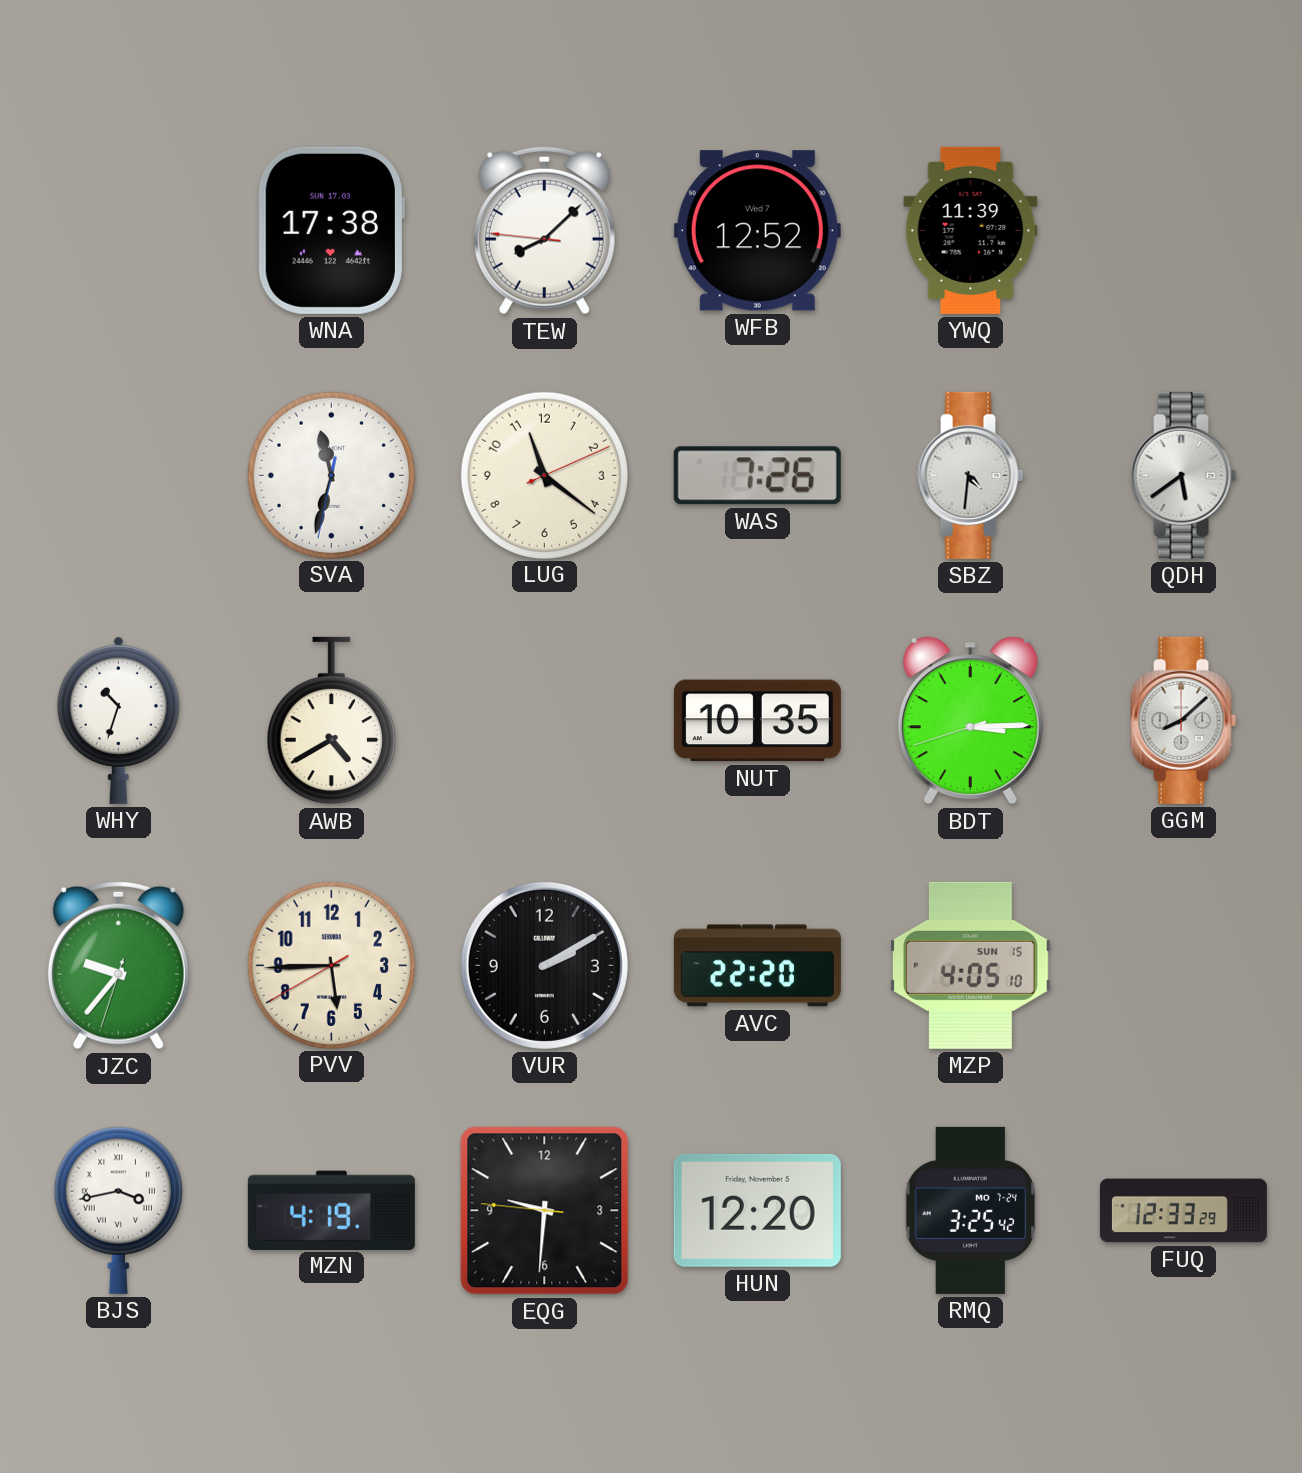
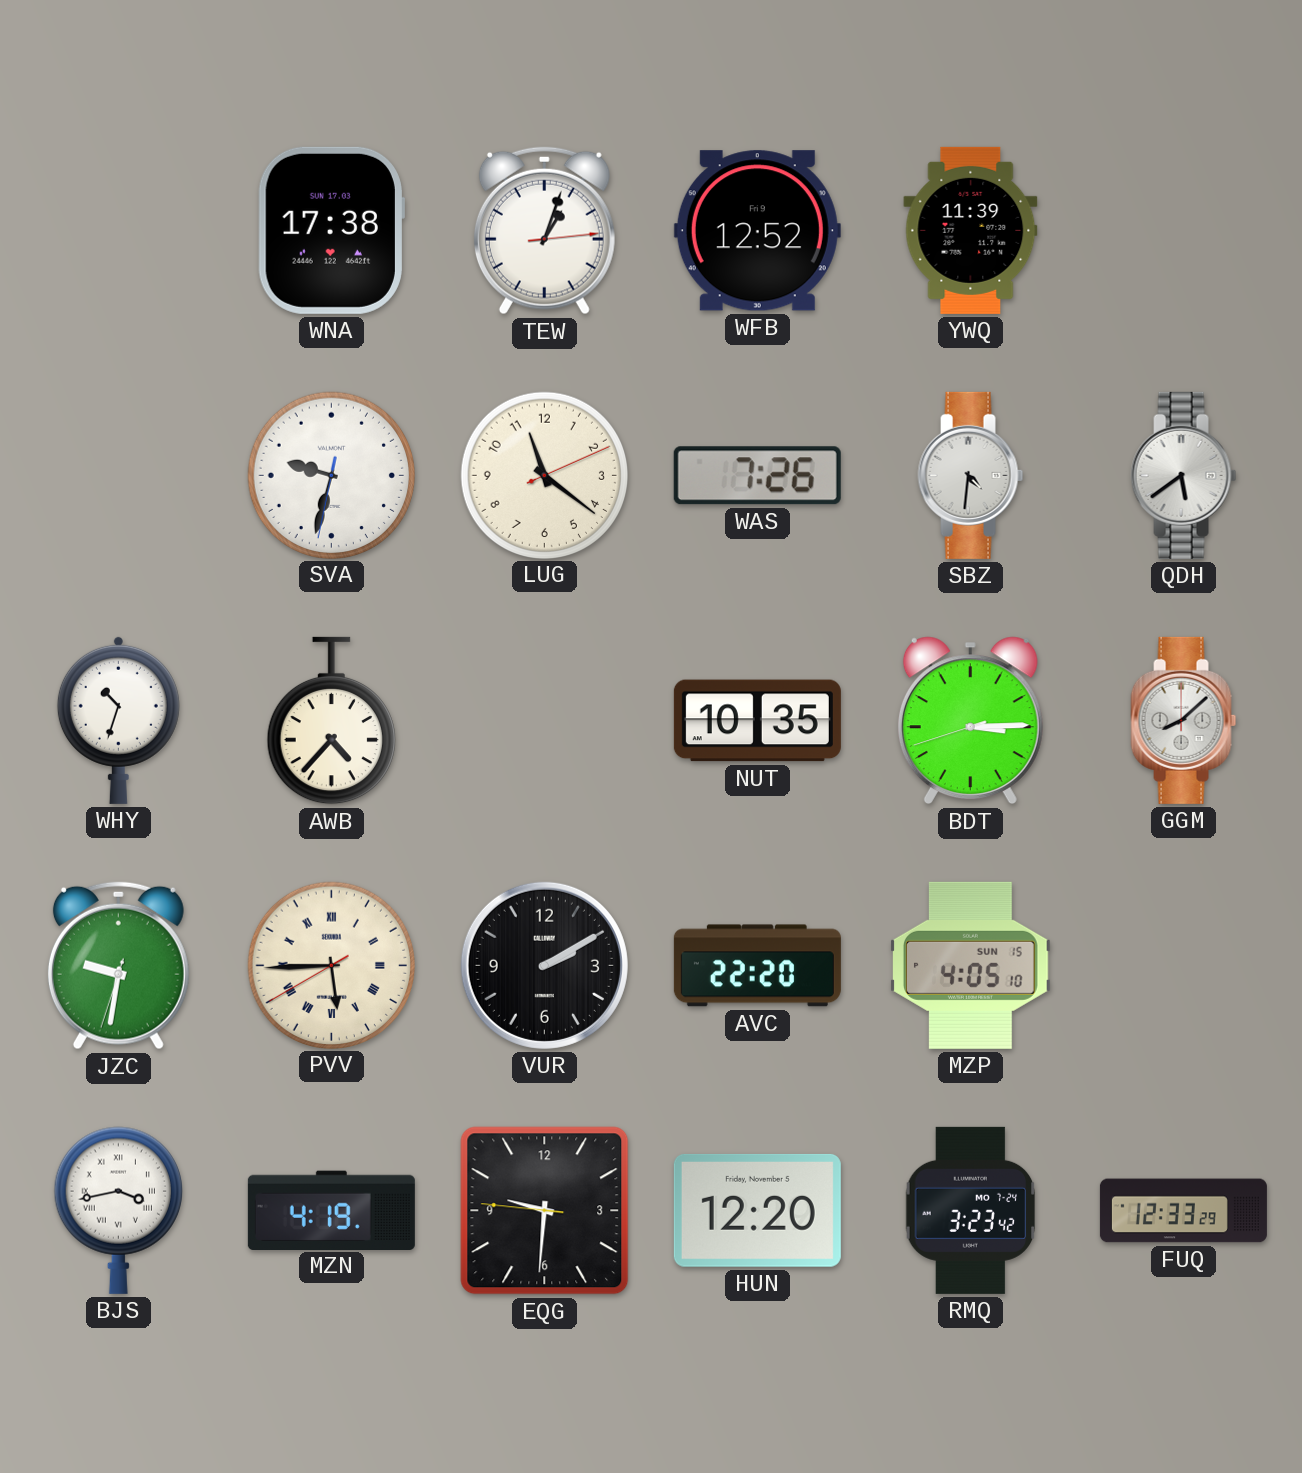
TEW: 8:07 -> 1:03 (544, 231)
WFB date: Wed 7 -> Fri 9 (757, 231)
SVA: 11:32 -> 9:32 (331, 475)
AWB: 4:40 -> 4:37 (331, 721)
JZC: 9:36 -> 9:31 (118, 966)
PVV numerals: Arabic -> Roman (331, 965)
RMQ: 3:25 -> 3:23 (971, 1210)
